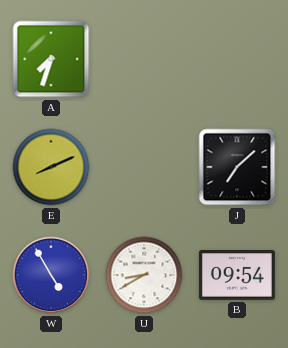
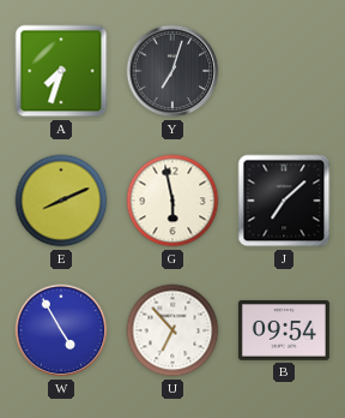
Y: none -> 7:03 (172, 71)
G: none -> 5:58 (172, 201)
U: 8:40 -> 6:53 (172, 330)
